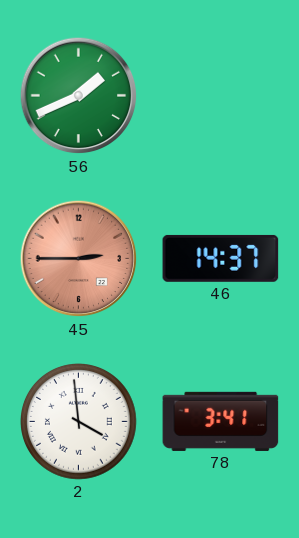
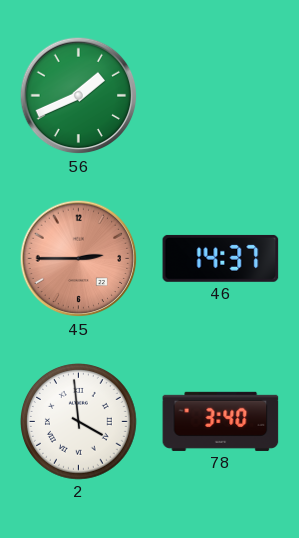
78: 3:41 -> 3:40 (221, 421)
